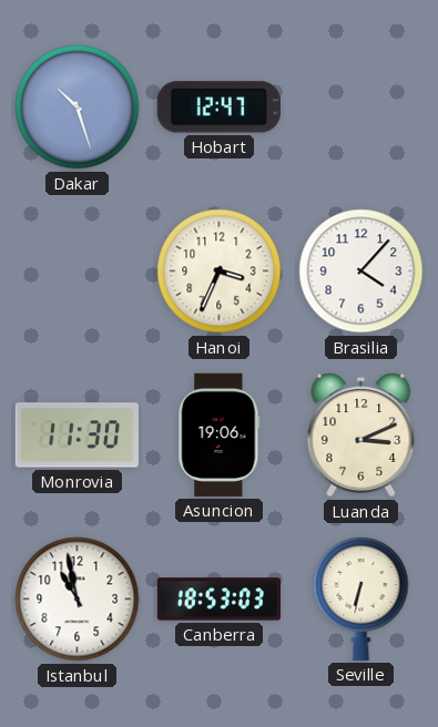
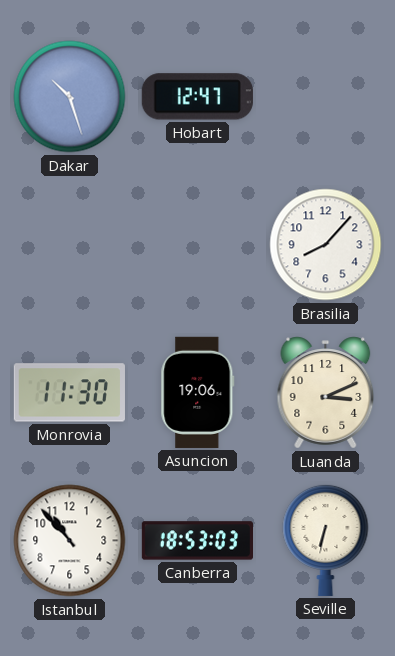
Hanoi: 3:34 -> none (220, 272)
Brasilia: 4:07 -> 8:07 (326, 245)
Istanbul: 10:58 -> 10:53 (70, 541)
